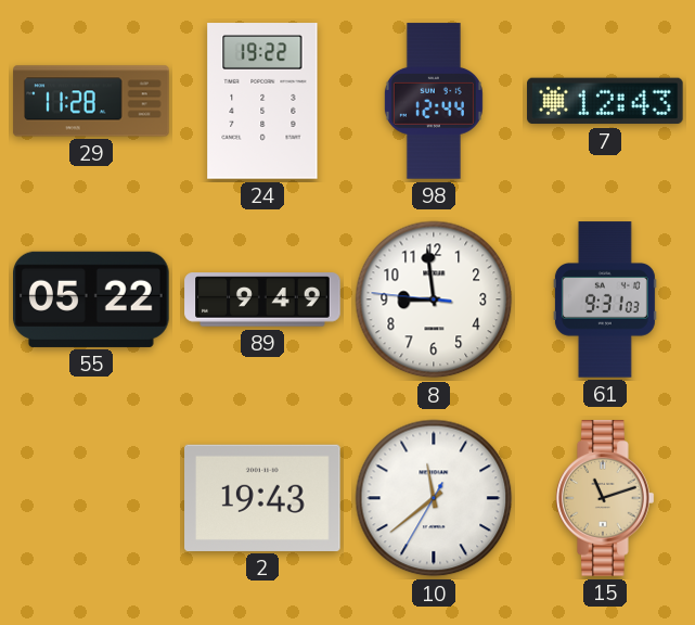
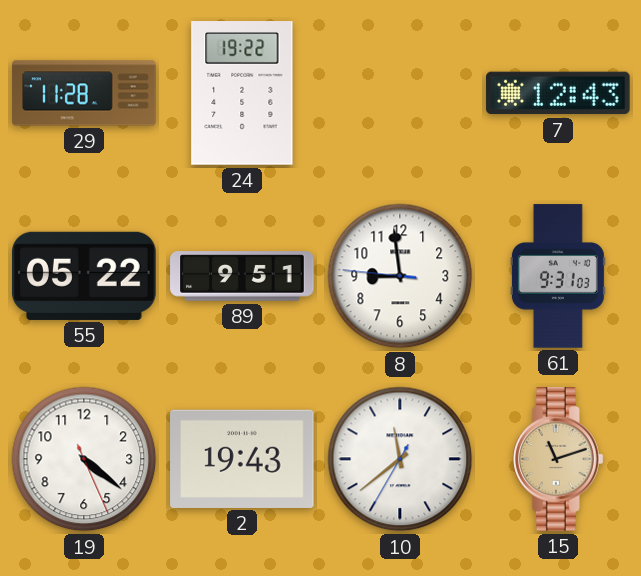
98: 12:44 -> none (434, 101)
89: 9:49 -> 9:51 (242, 276)
19: none -> 4:21 (84, 459)
